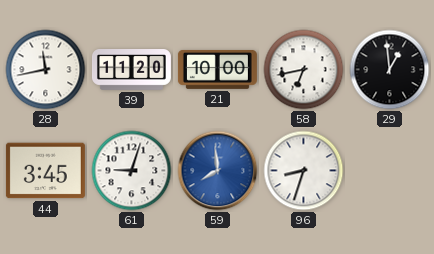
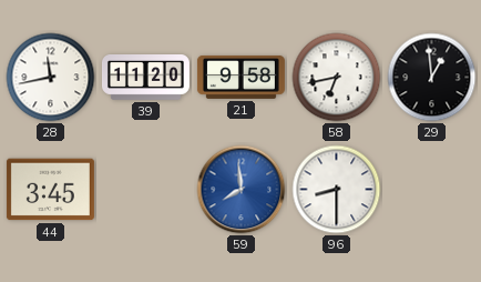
21: 10:00 -> 9:58 (240, 77)
61: 9:03 -> none (132, 171)
96: 8:33 -> 8:30 (337, 190)
